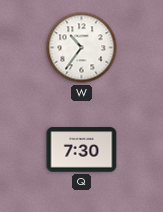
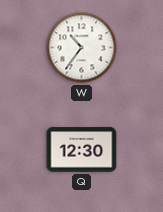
Q: 7:30 -> 12:30 (82, 150)
